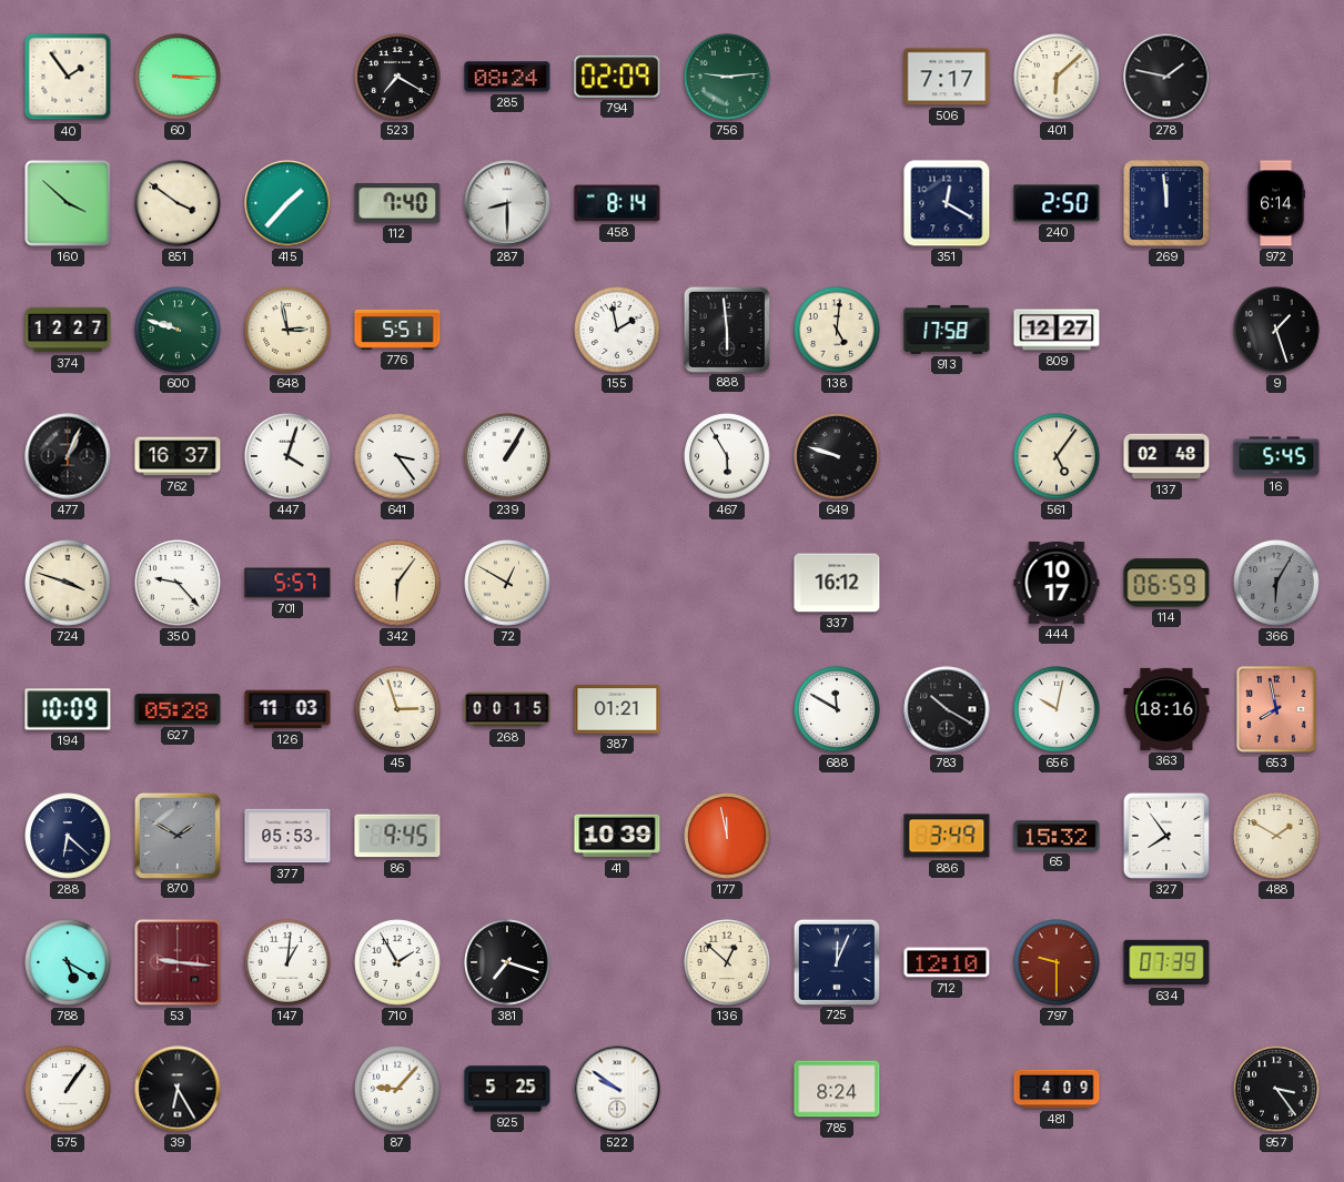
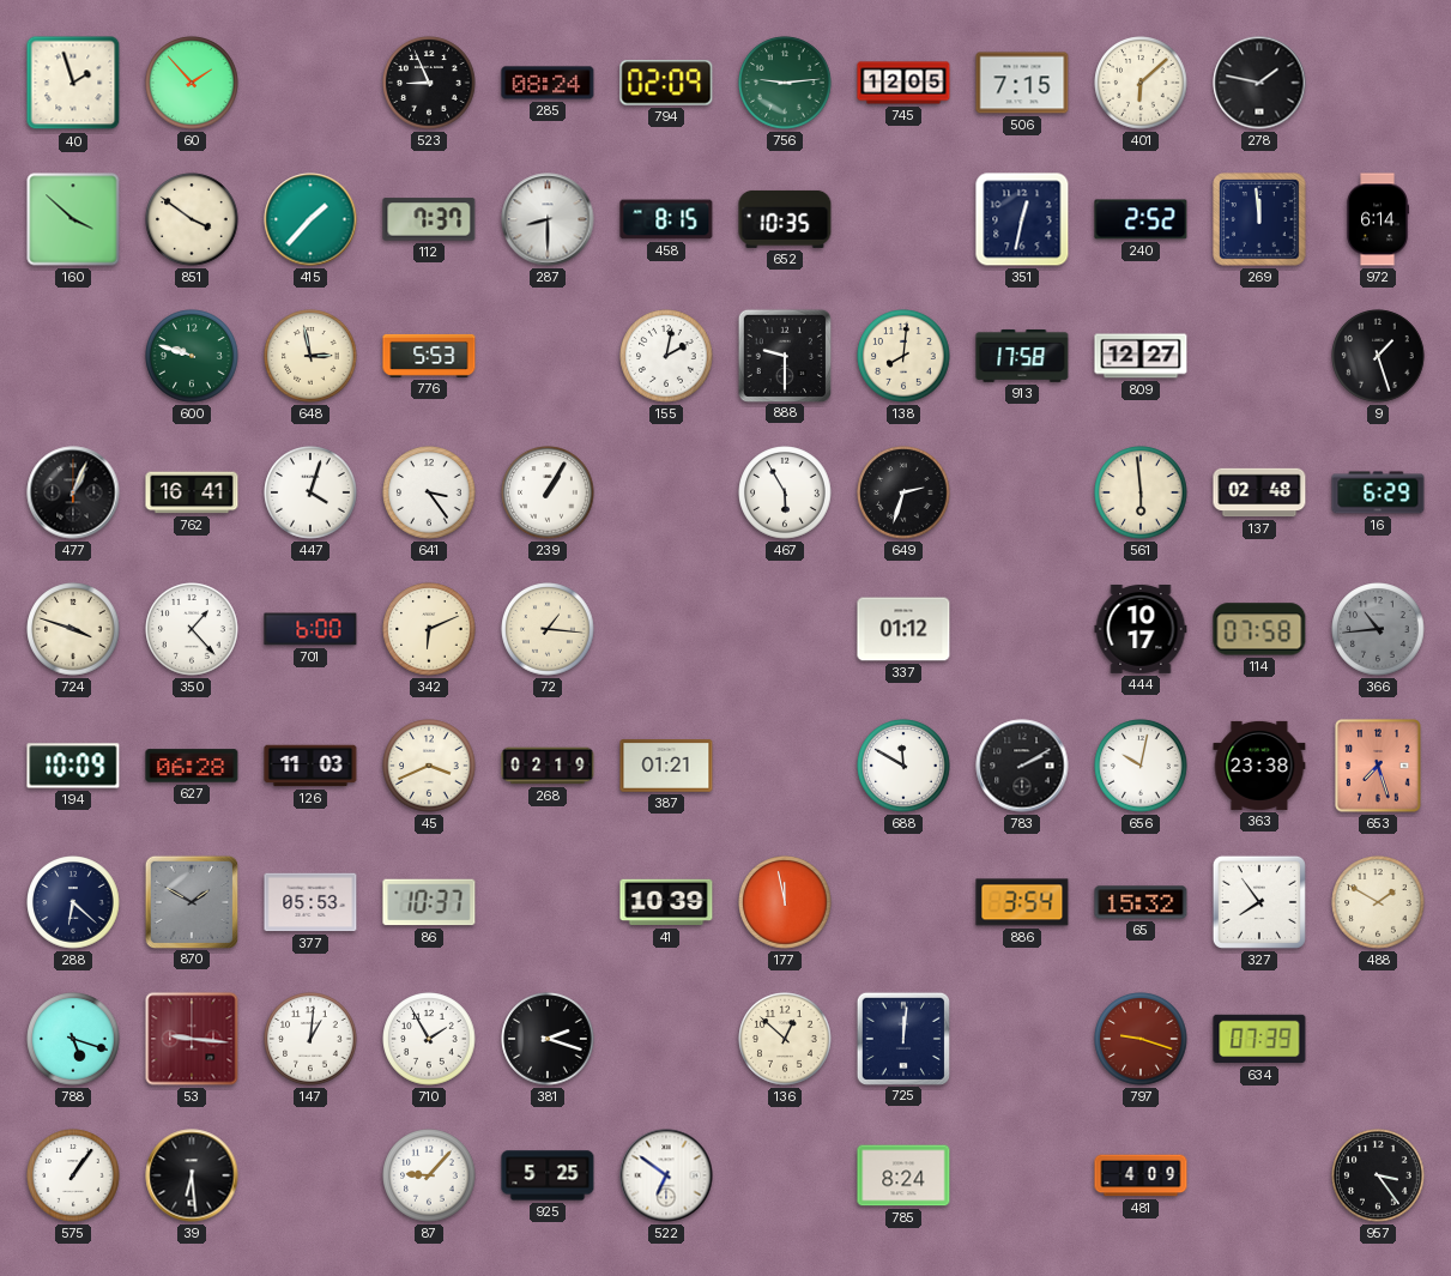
40: 1:54 -> 1:57 (73, 83)
60: 3:15 -> 1:53 (192, 83)
523: 7:20 -> 8:56 (429, 83)
745: none -> 12:05 (903, 83)
506: 7:17 -> 7:15 (1022, 83)
112: 7:40 -> 7:37 (429, 219)
458: 8:14 -> 8:15 (666, 219)
652: none -> 10:35 (785, 219)
351: 12:20 -> 12:32 (1022, 219)
240: 2:50 -> 2:52 (1141, 219)
374: 12:27 -> none (68, 330)
776: 5:51 -> 5:53 (429, 356)
155: 1:58 -> 2:02 (666, 356)
888: 5:59 -> 9:30 (784, 355)
138: 5:01 -> 8:01 (903, 356)
762: 16:37 -> 16:41 (192, 492)
649: 9:48 -> 2:33 (903, 492)
561: 5:06 -> 5:59 (1141, 492)
16: 5:45 -> 6:29 (1378, 492)
350: 9:23 -> 1:23 (192, 629)
701: 5:57 -> 6:00 (310, 629)
342: 6:06 -> 6:11 (429, 629)
72: 12:50 -> 1:16 (548, 629)
337: 16:12 -> 01:12 (903, 629)
114: 06:59 -> 07:58 (1259, 629)
366: 6:05 -> 10:44 (1378, 629)
627: 05:28 -> 06:28 (192, 766)
45: 2:57 -> 3:41 (429, 766)
268: 00:15 -> 02:19 (548, 766)
783: 10:20 -> 2:10 (1022, 766)
363: 18:16 -> 23:38 (1259, 766)
653: 7:58 -> 7:27 (1378, 766)
86: 9:45 -> 10:37 (429, 902)
886: 3:49 -> 3:54 (1022, 902)
788: 5:20 -> 5:18 (73, 1039)
381: 7:18 -> 2:18 (548, 1039)
725: 12:04 -> 12:01 (902, 1038)
712: 12:10 -> none (947, 962)
797: 9:30 -> 9:18 (1141, 1039)
39: 6:25 -> 6:29 (192, 1175)
522: 9:51 -> 6:51 (666, 1175)
